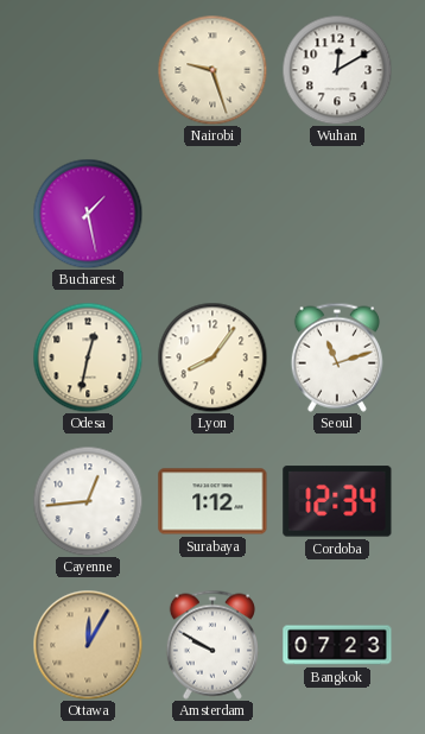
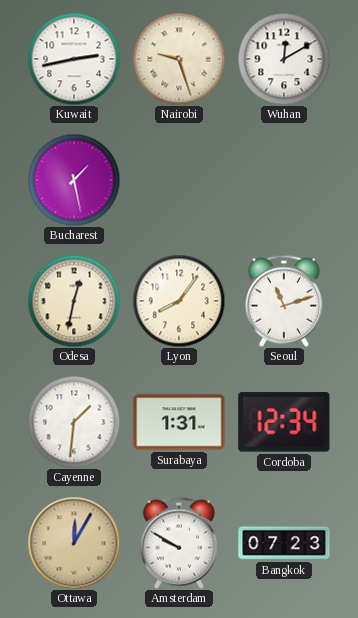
Kuwait: none -> 2:43 (74, 59)
Cayenne: 12:44 -> 1:31 (74, 422)
Surabaya: 1:12 -> 1:31 (179, 422)
